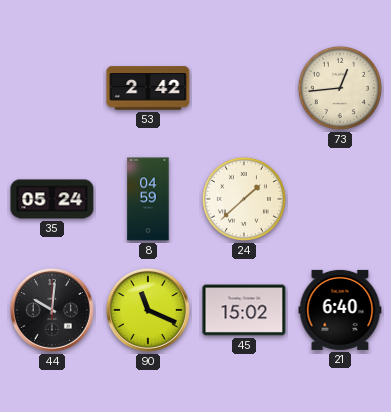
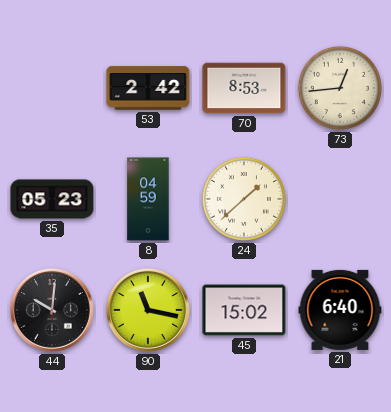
70: none -> 8:53 (244, 88)
35: 05:24 -> 05:23 (52, 199)
90: 11:19 -> 11:17 (148, 310)
